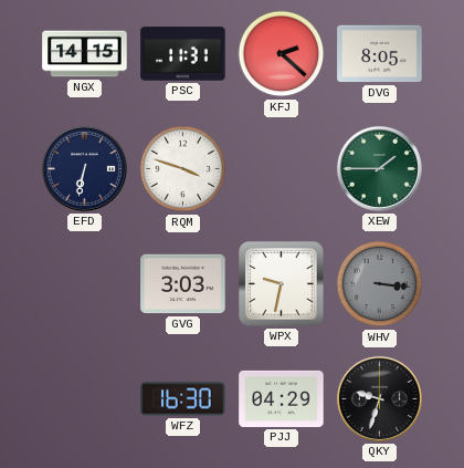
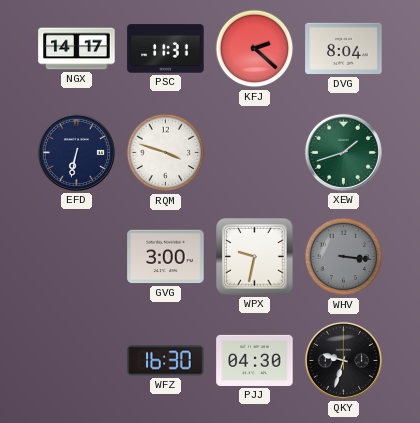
NGX: 14:15 -> 14:17 (77, 49)
DVG: 8:05 -> 8:04 (344, 49)
XEW: 1:45 -> 1:42 (343, 152)
GVG: 3:03 -> 3:00 (166, 257)
PJJ: 04:29 -> 04:30 (255, 360)
